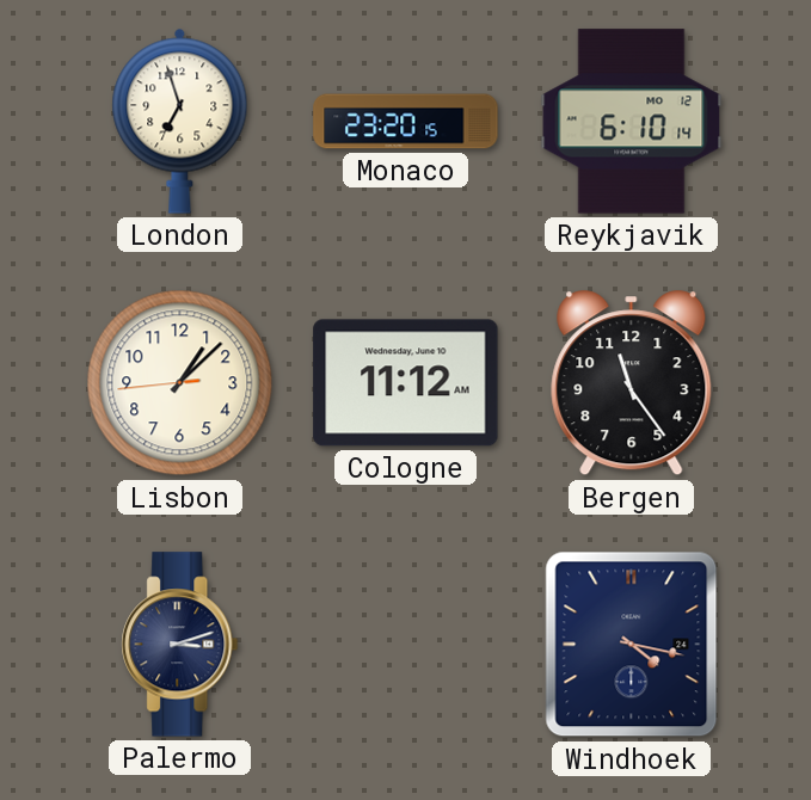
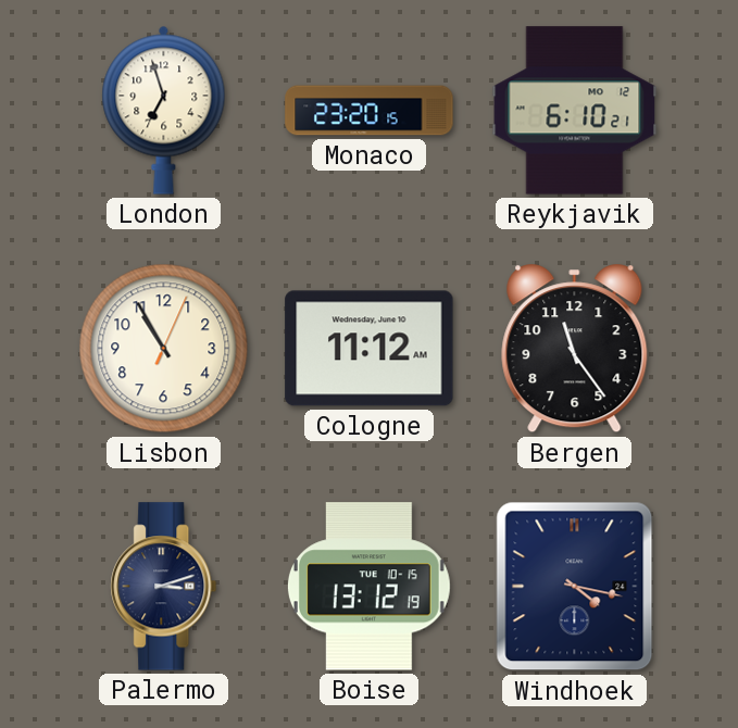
Reykjavik: 6:10:14 -> 6:10:21 (575, 111)
Lisbon: 1:07 -> 10:55 (164, 349)
Boise: none -> 13:12 (368, 587)
